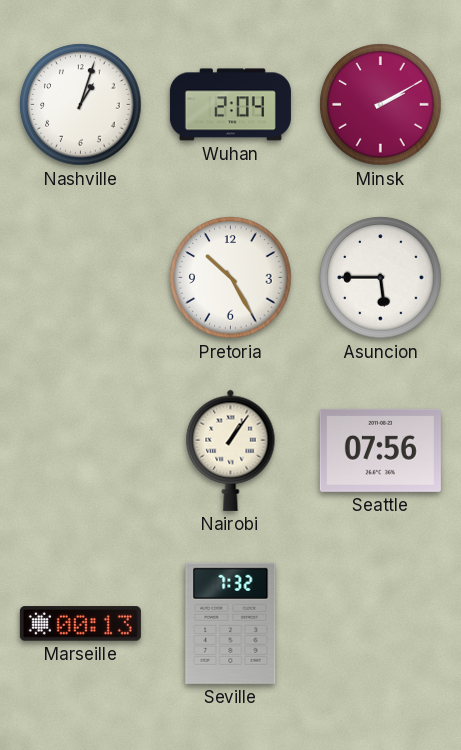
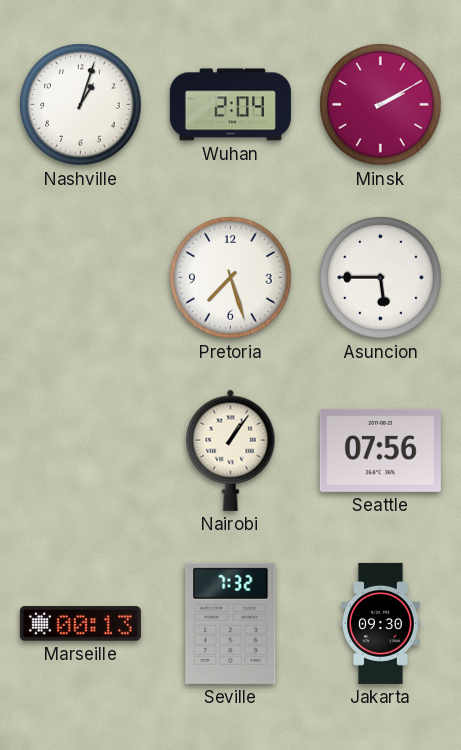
Pretoria: 10:25 -> 7:27 (231, 278)
Jakarta: none -> 09:30 (381, 623)
